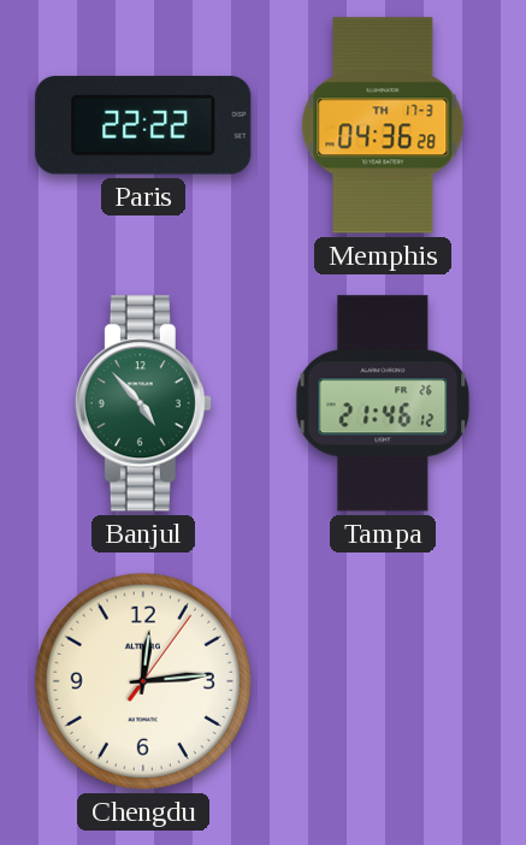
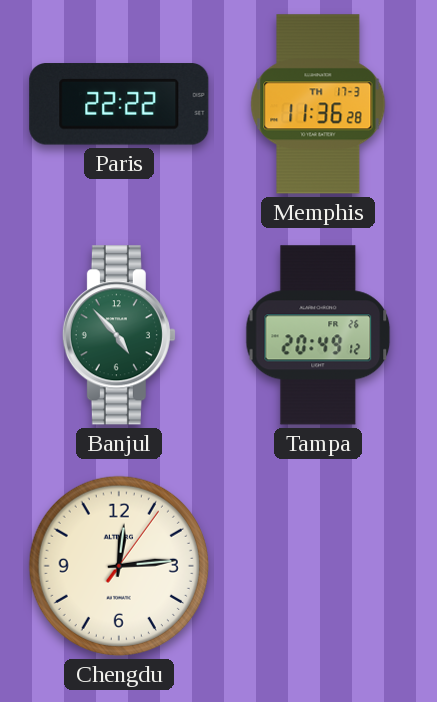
Memphis: 04:36 -> 11:36 (318, 104)
Tampa: 21:46 -> 20:49 (318, 335)
